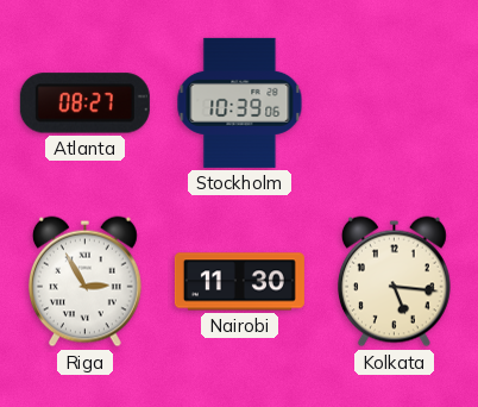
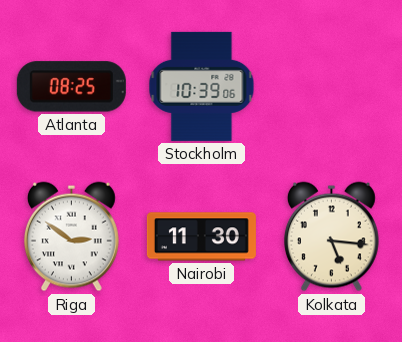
Atlanta: 08:27 -> 08:25 (71, 87)
Riga: 2:55 -> 2:51 (71, 237)
